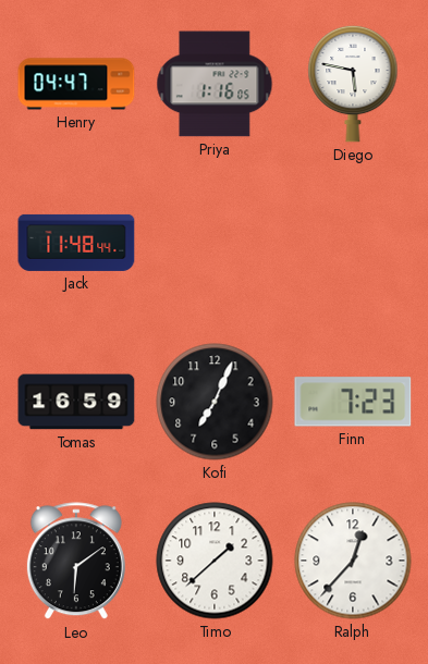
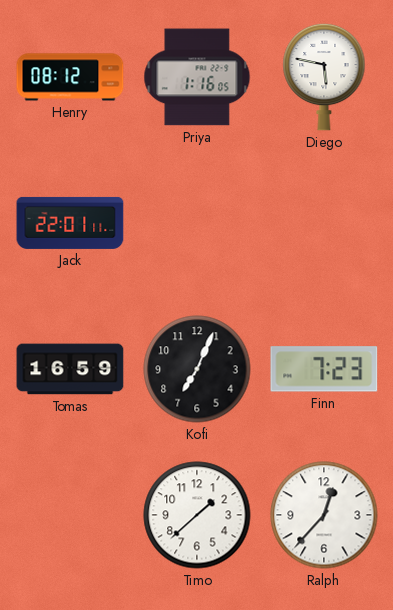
Henry: 04:47 -> 08:12 (70, 77)
Jack: 11:48 -> 22:01 (70, 223)
Leo: 6:09 -> none (76, 562)
